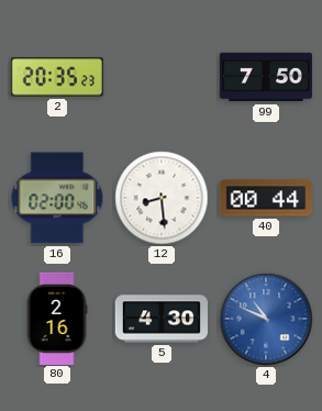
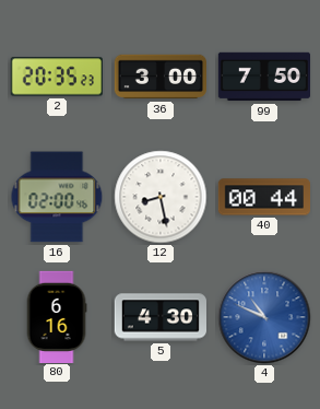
36: none -> 3:00 (159, 77)
12: 8:29 -> 8:28 (161, 197)
80: 2:16 -> 6:16 (57, 316)
